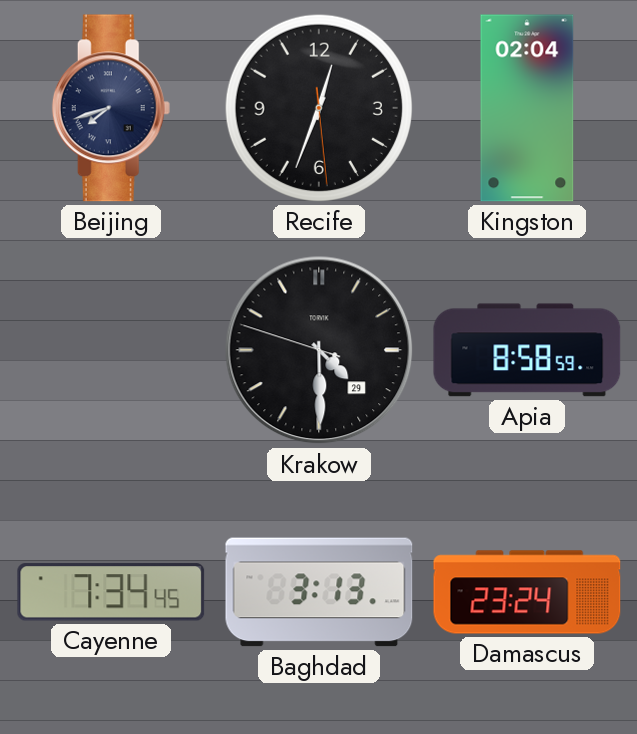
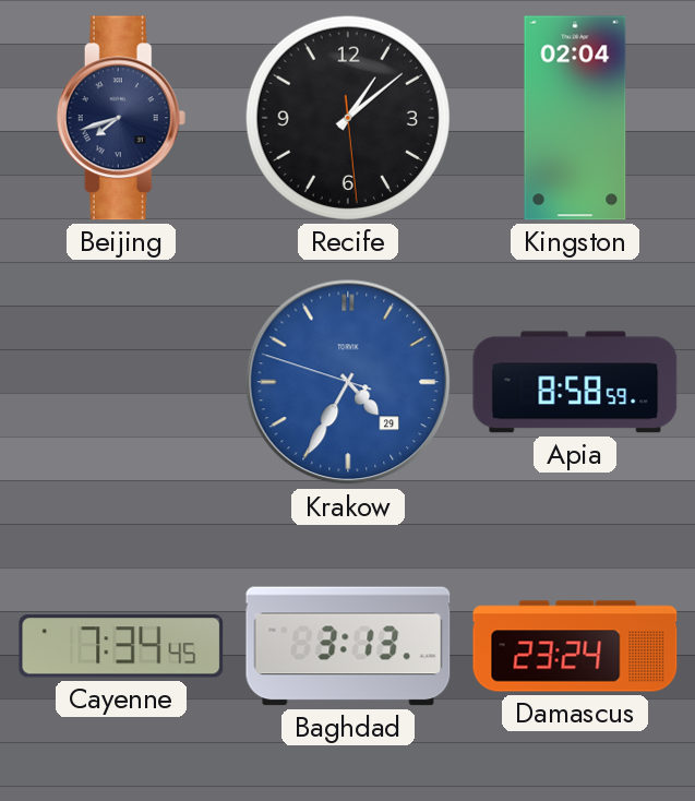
Recife: 12:33 -> 1:08 (348, 118)
Krakow: 4:29 -> 4:34 (348, 382)
Krakow dial: black -> blue (348, 382)
